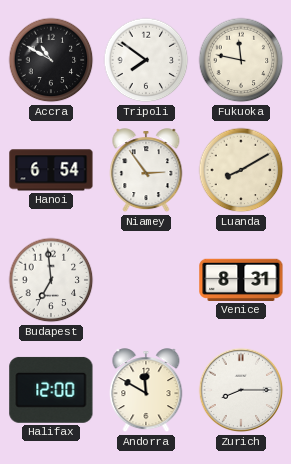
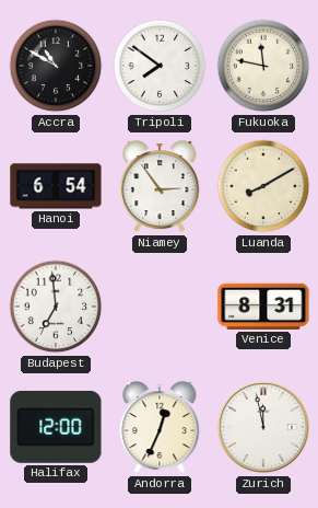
Andorra: 11:50 -> 12:34 (160, 428)
Zurich: 8:15 -> 11:58 (263, 427)
